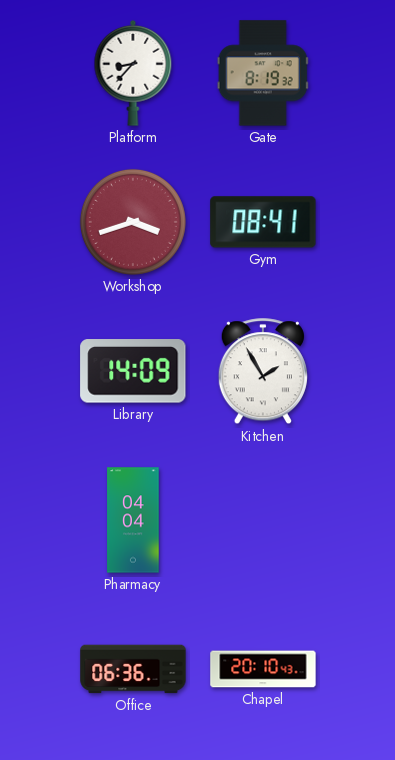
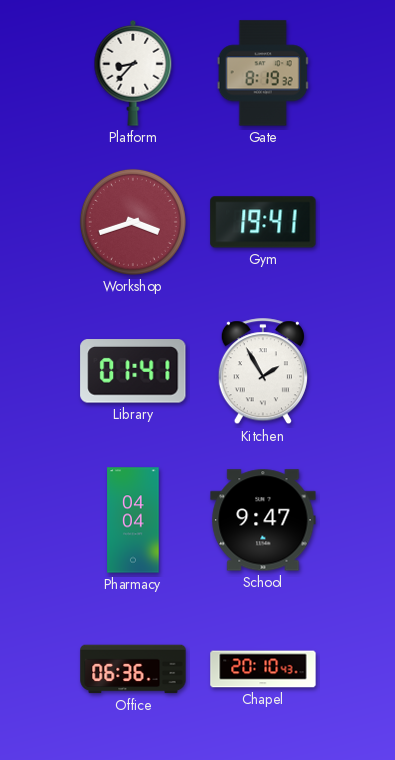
Gym: 08:41 -> 19:41 (263, 222)
Library: 14:09 -> 01:41 (133, 371)
School: none -> 9:47 (263, 520)
